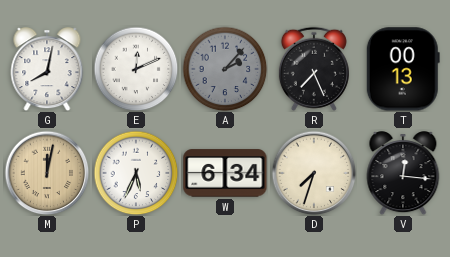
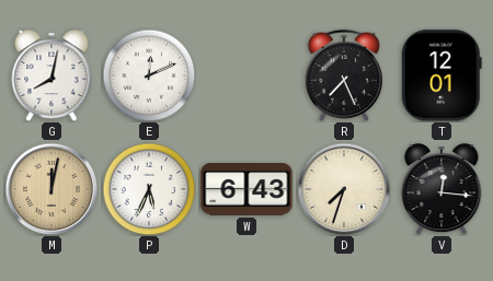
A: 2:07 -> none (225, 69)
T: 00:13 -> 12:01 (442, 75)
W: 6:34 -> 6:43 (246, 189)
